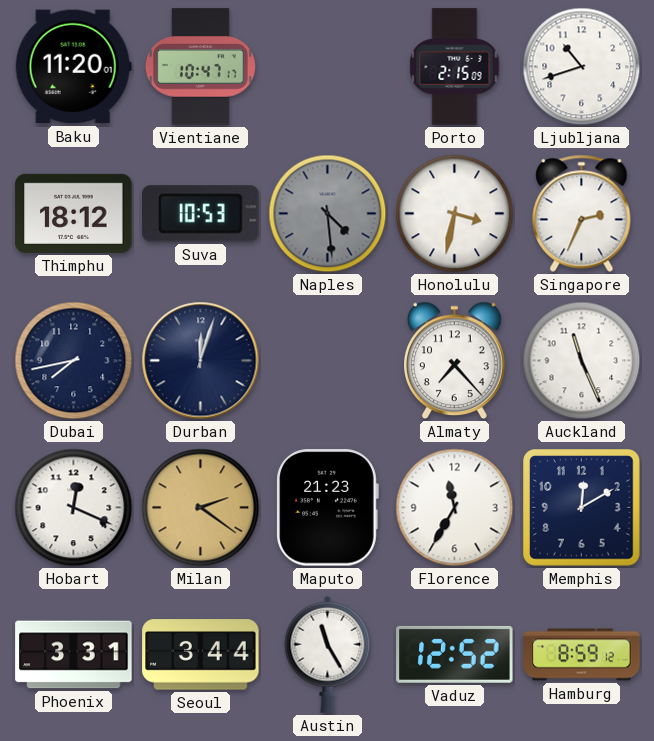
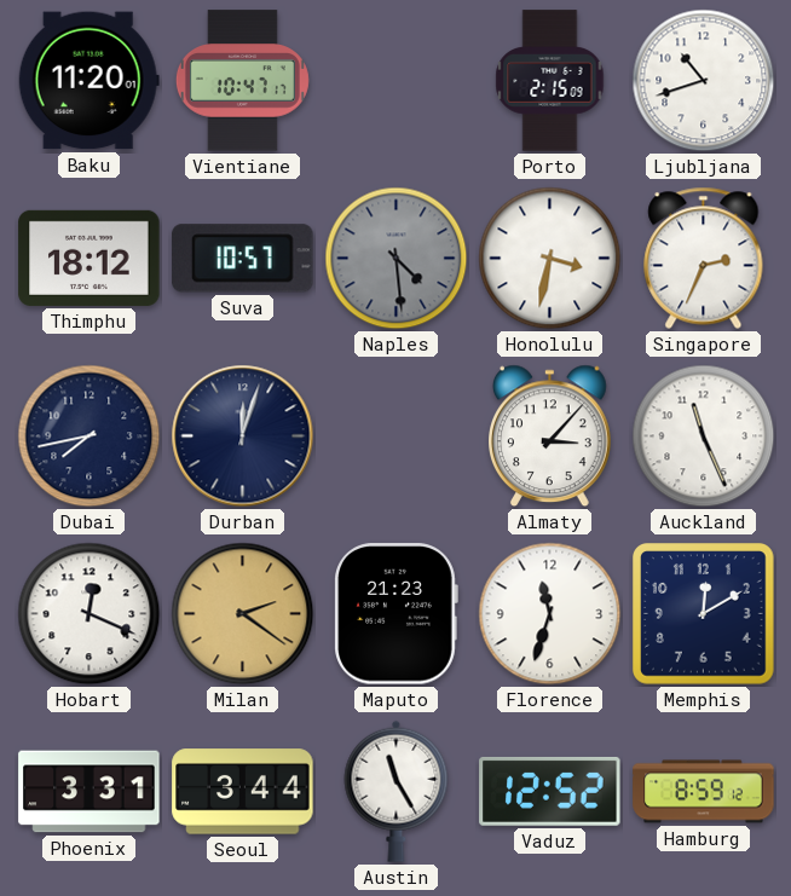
Suva: 10:53 -> 10:57 (243, 259)
Almaty: 7:23 -> 3:07 (550, 437)
Florence: 11:35 -> 11:33 (550, 614)
